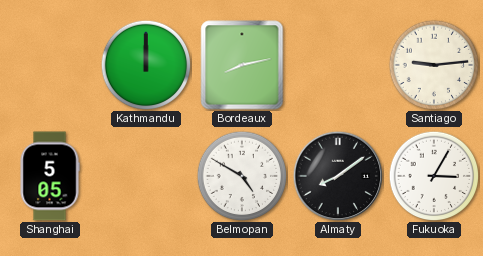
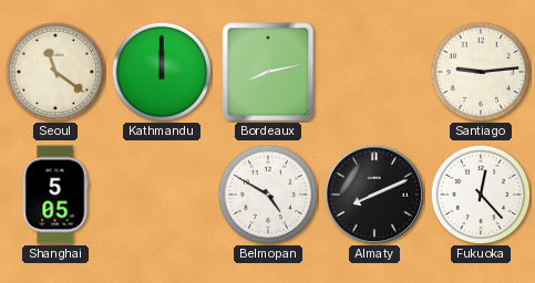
Seoul: none -> 11:21 (55, 72)
Almaty: 8:09 -> 8:11 (374, 195)
Fukuoka: 3:05 -> 12:23 (481, 195)
